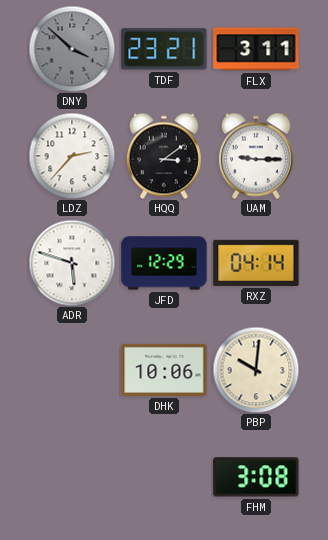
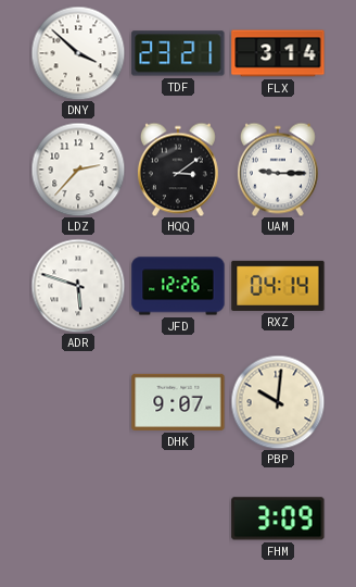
DNY dial: grey -> white (78, 53)
FLX: 3:11 -> 3:14 (278, 53)
JFD: 12:29 -> 12:26 (178, 286)
DHK: 10:06 -> 9:07 (178, 402)
FHM: 3:08 -> 3:09 (278, 519)
